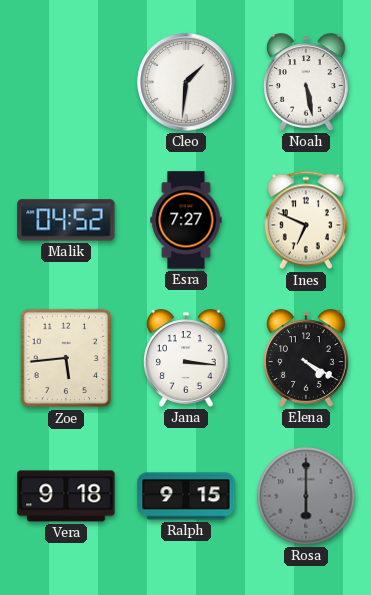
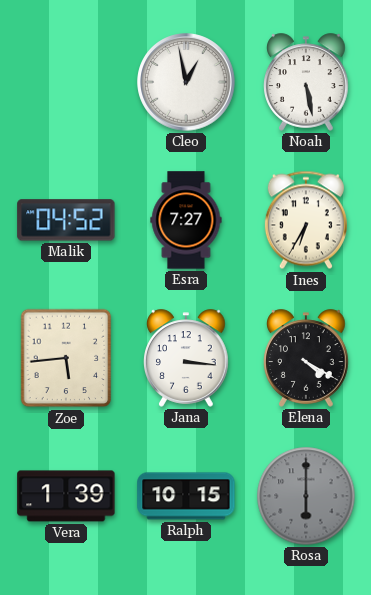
Cleo: 1:31 -> 12:58 (186, 82)
Ines: 6:49 -> 6:35 (306, 220)
Vera: 9:18 -> 1:39 (66, 496)
Ralph: 9:15 -> 10:15 (186, 496)
